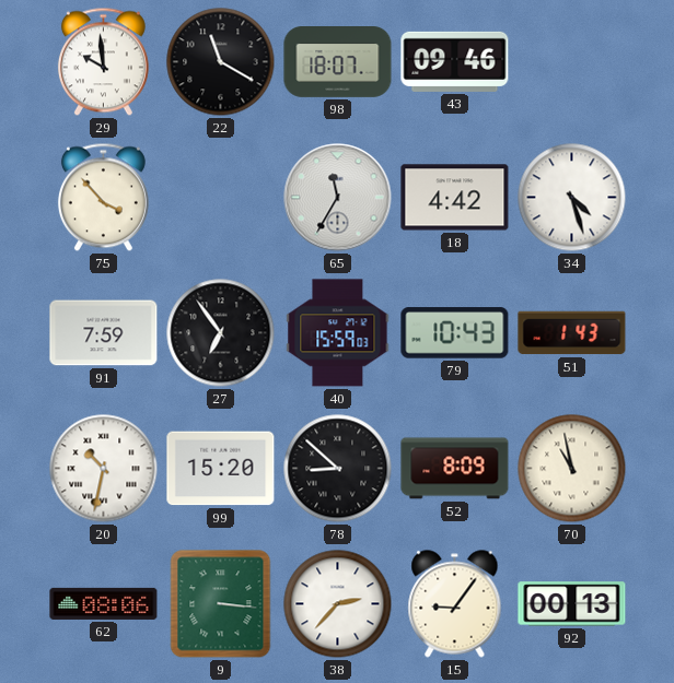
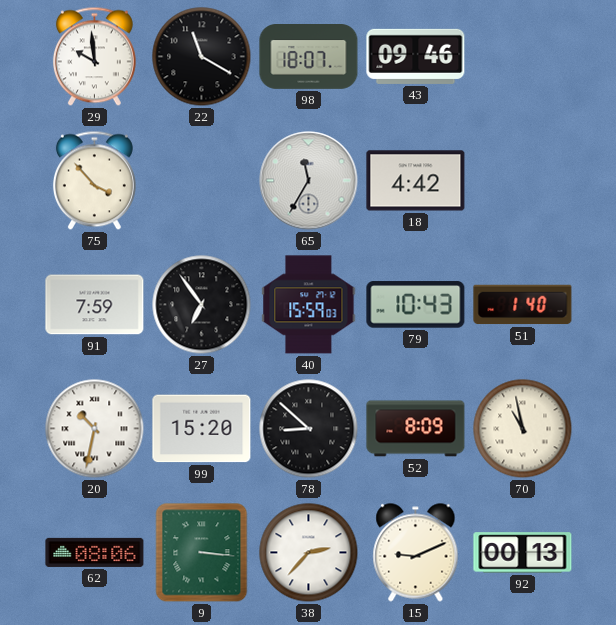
34: 4:27 -> none (572, 198)
51: 1:43 -> 1:40 (523, 305)
15: 9:06 -> 9:11 (416, 553)
